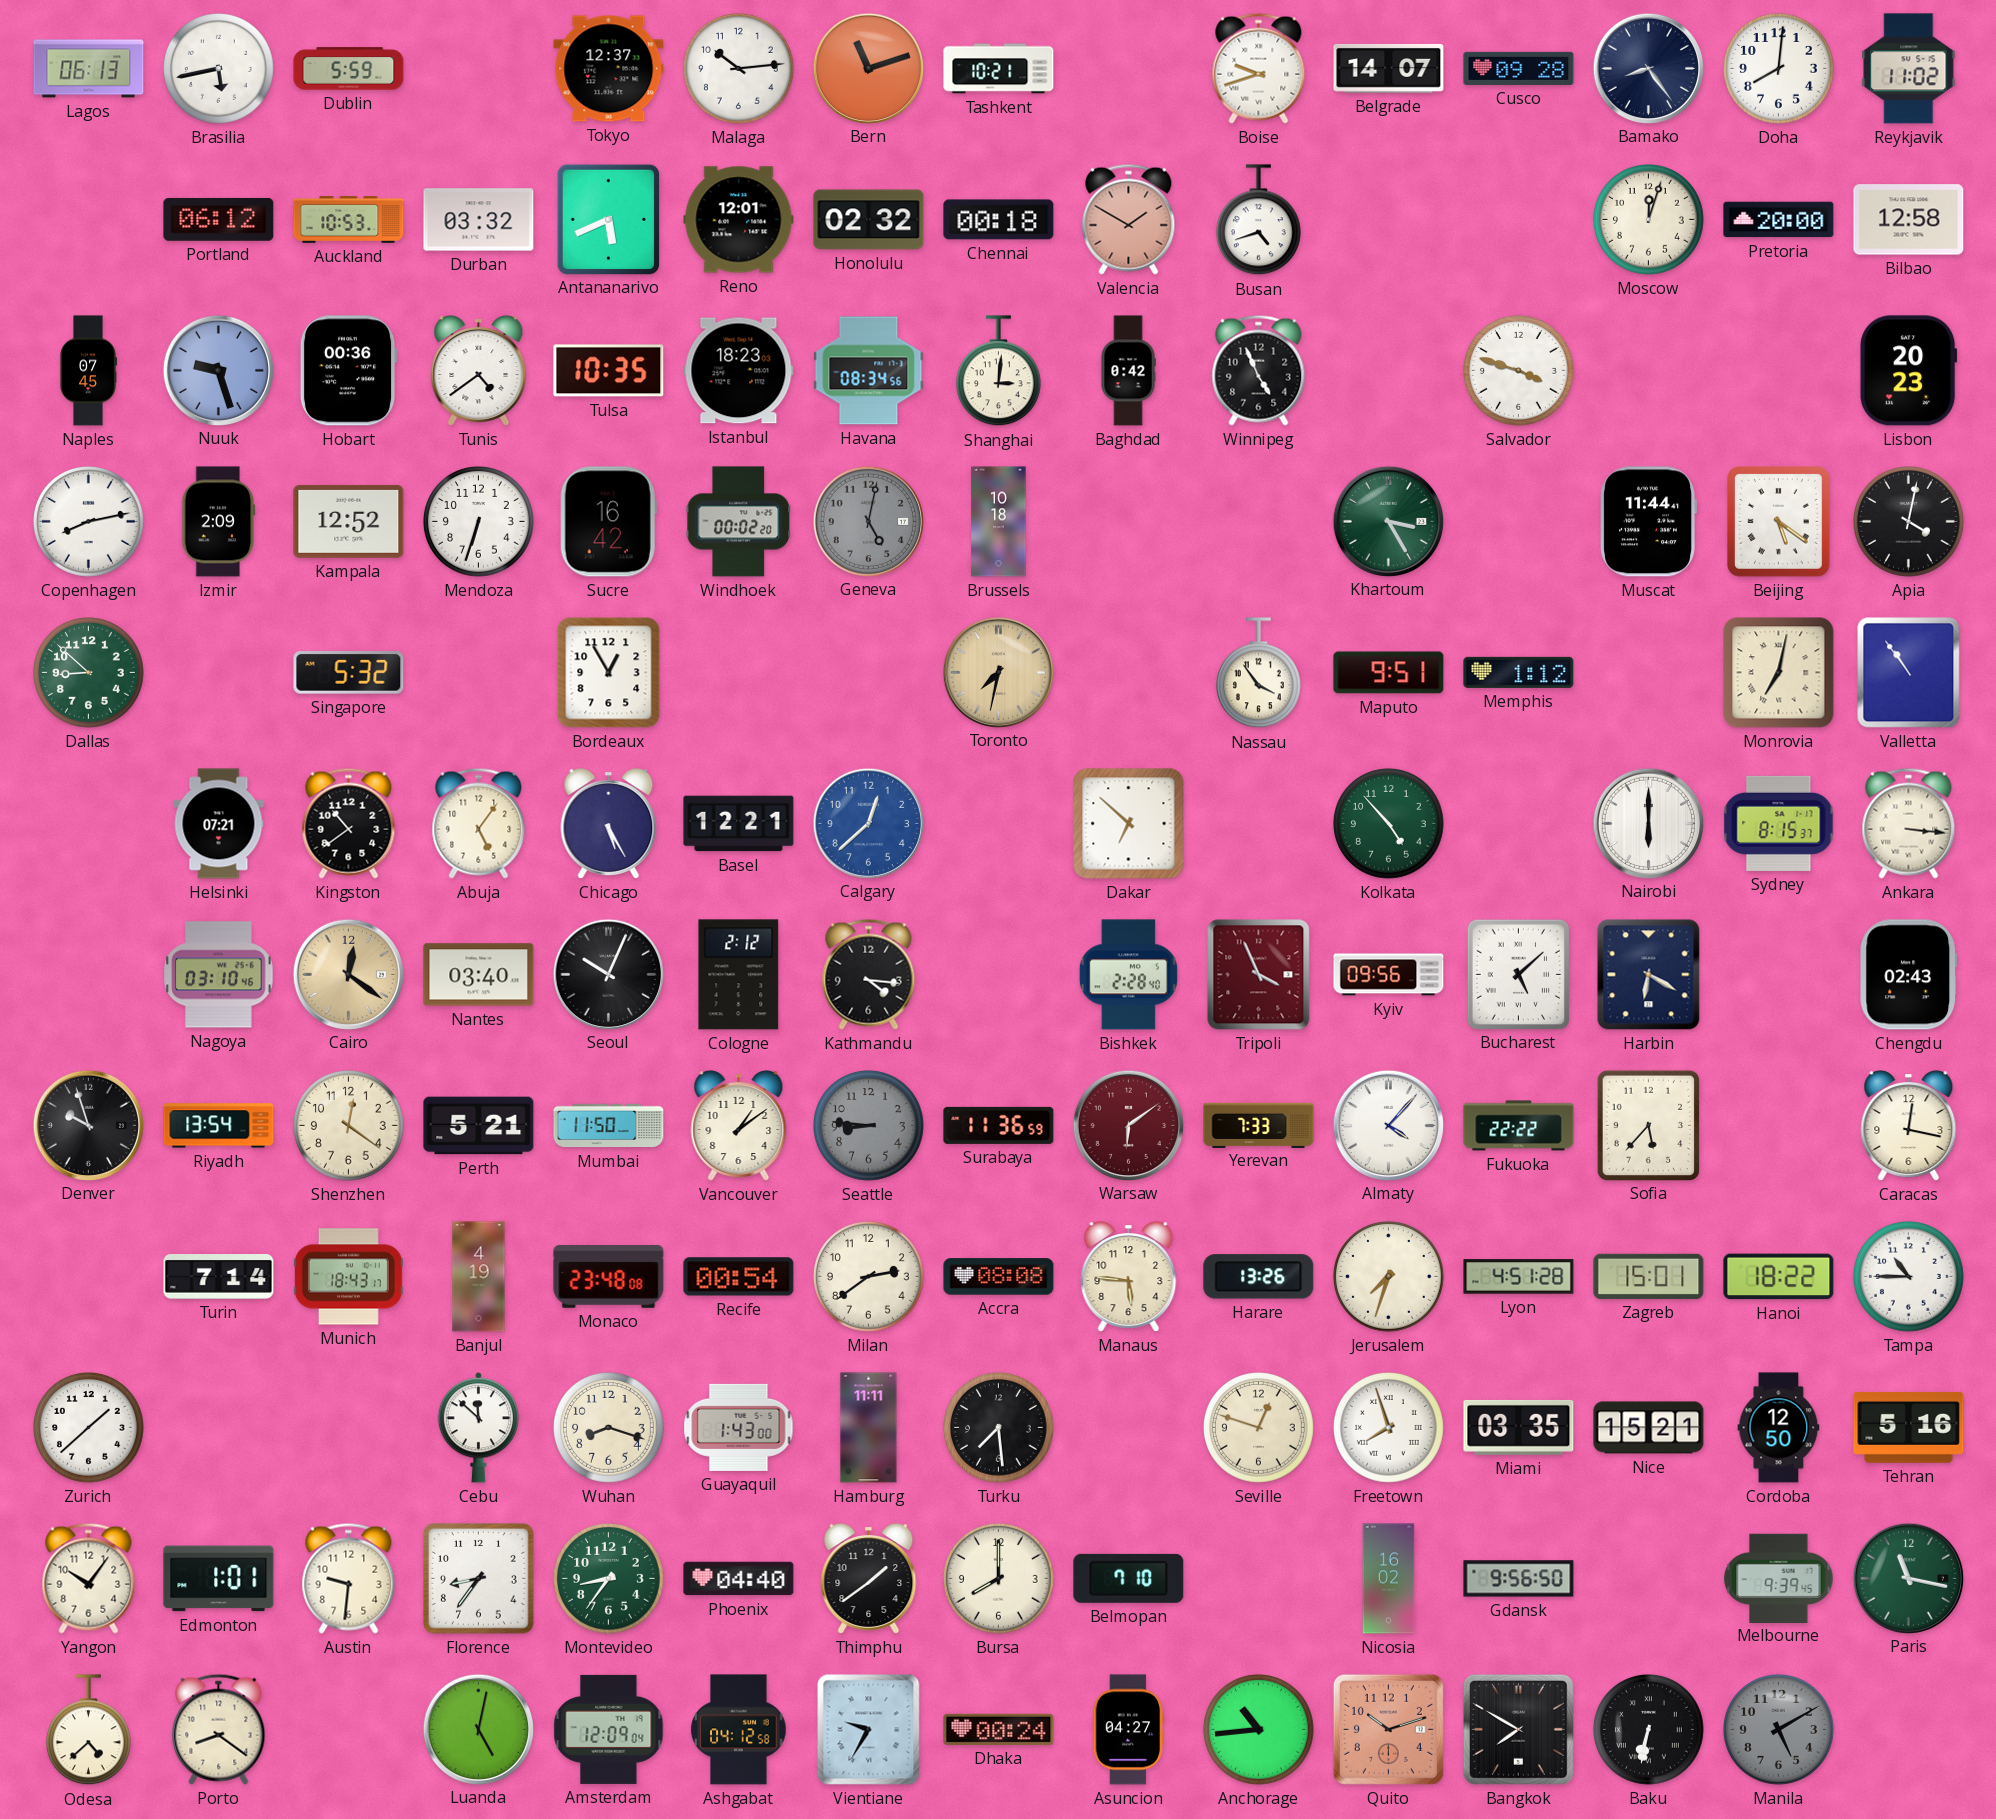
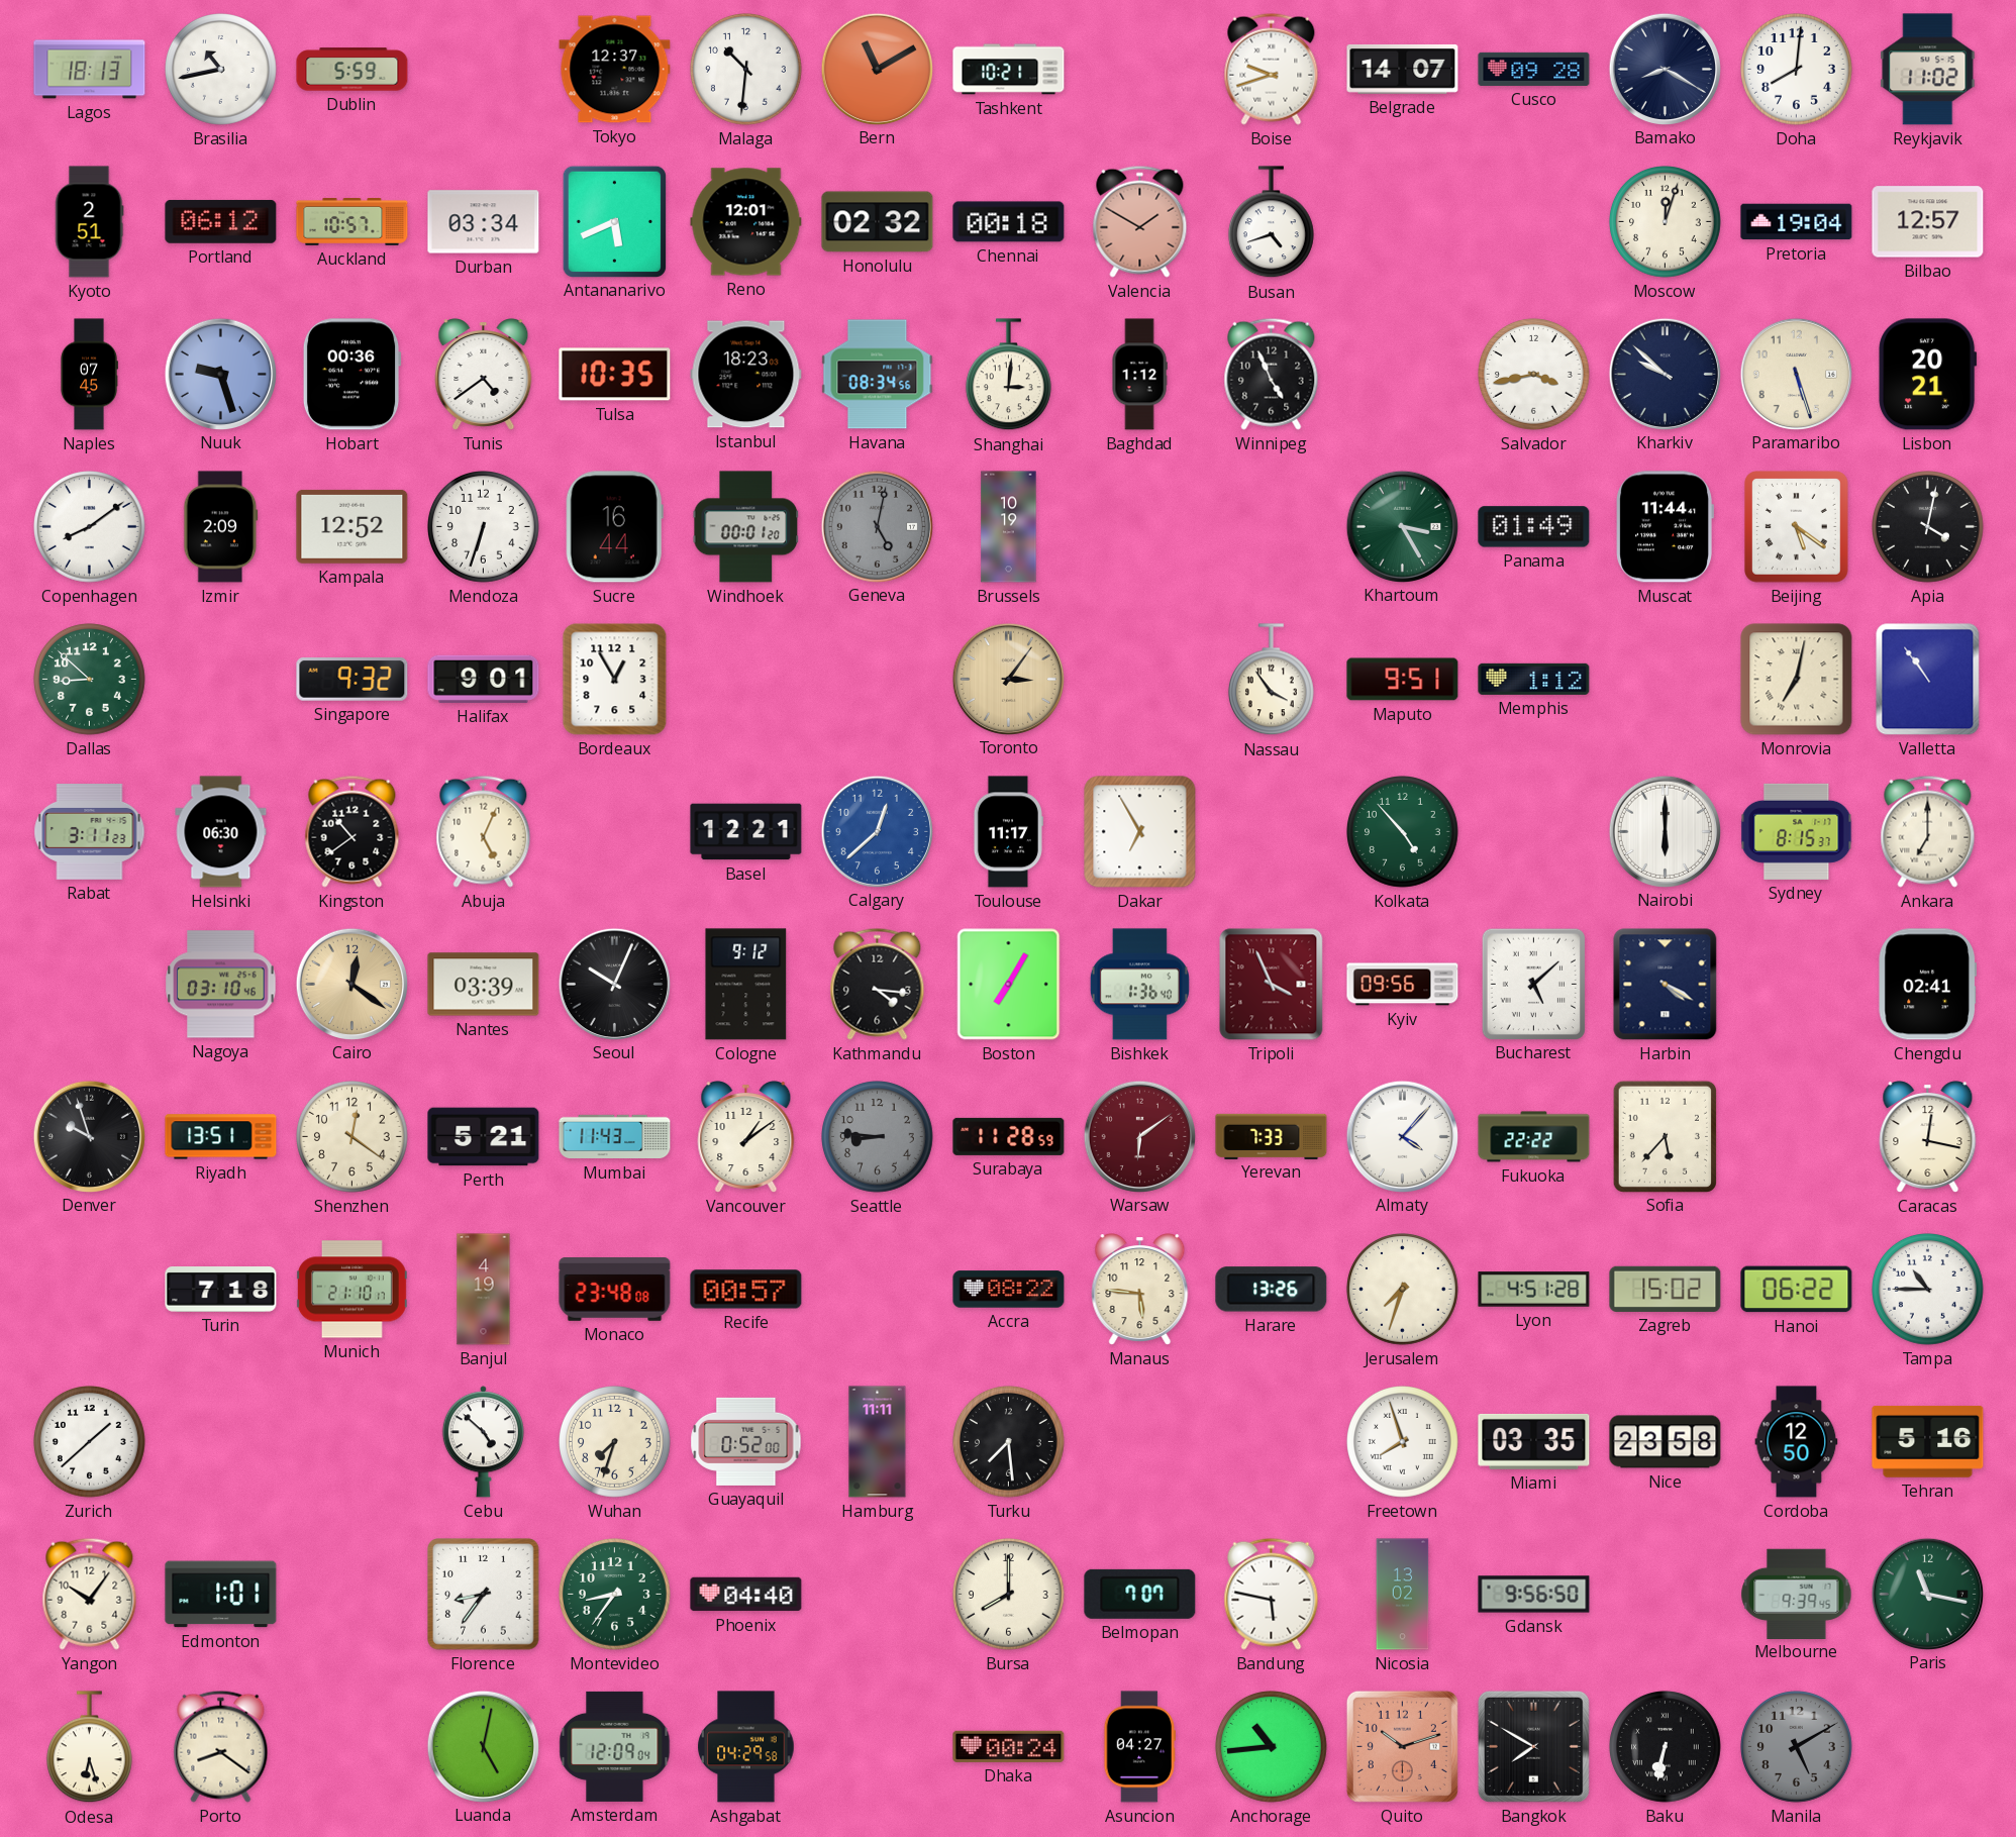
Lagos: 06:13 -> 18:13 (90, 70)
Brasilia: 5:43 -> 10:43 (221, 70)
Malaga: 10:14 -> 10:31 (746, 70)
Bern: 11:12 -> 11:10 (877, 69)
Bamako: 8:24 -> 8:20 (1665, 69)
Kyoto: none -> 2:51 (89, 222)
Auckland: 10:53 -> 10:57 (352, 222)
Durban: 03:32 -> 03:34 (484, 222)
Pretoria: 20:00 -> 19:04 (1797, 222)
Bilbao: 12:58 -> 12:57 (1928, 222)
Baghdad: 0:42 -> 1:12 (1139, 375)
Salvador: 3:48 -> 3:43 (1534, 375)
Kharkiv: none -> 9:52 (1665, 374)
Paramaribo: none -> 5:27 (1796, 374)
Lisbon: 20:23 -> 20:21 (1928, 375)
Copenhagen: 8:13 -> 8:09 (90, 527)
Sucre: 16:42 -> 16:44 (614, 527)
Windhoek: 00:02 -> 00:01 (746, 527)
Brussels: 10:18 -> 10:19 (1009, 527)
Panama: none -> 01:49 (1534, 527)
Singapore: 5:32 -> 9:32 (352, 680)
Halifax: none -> 9:01 (484, 679)
Toronto: 7:32 -> 3:06 (1008, 679)
Rabat: none -> 3:11 (90, 832)
Helsinki: 07:21 -> 06:30 (221, 832)
Abuja: 5:06 -> 5:04 (484, 831)
Chicago: 5:25 -> none (609, 824)
Toulouse: none -> 11:17 (1008, 832)
Dakar: 6:52 -> 6:55 (1140, 832)
Ankara: 3:16 -> 7:00 (1928, 831)
Nantes: 03:40 -> 03:39 (484, 985)
Cologne: 2:12 -> 9:12 (746, 985)
Boston: none -> 7:05 (1009, 985)
Bishkek: 2:28 -> 1:36 (1139, 985)
Harbin: 6:20 -> 4:20 (1666, 985)
Chengdu: 02:43 -> 02:41 (1927, 985)
Riyadh: 13:54 -> 13:51 (221, 1137)
Mumbai: 11:50 -> 11:43 (615, 1137)
Surabaya: 11:36 -> 11:28 (1009, 1136)
Turin: 7:14 -> 7:18 (221, 1290)
Munich: 18:43 -> 21:10 (351, 1290)
Recife: 00:54 -> 00:57 (746, 1290)
Milan: 2:39 -> none (869, 1277)
Accra: 08:08 -> 08:22 (1009, 1290)
Zagreb: 15:01 -> 15:02 (1666, 1289)
Hanoi: 18:22 -> 06:22 (1797, 1290)
Cebu: 11:52 -> 4:52 (483, 1442)
Wuhan: 8:18 -> 7:33 (615, 1442)
Guayaquil: 1:43 -> 0:52 (746, 1441)
Seville: 12:48 -> none (1259, 1428)
Nice: 15:21 -> 23:58 (1666, 1442)
Austin: 9:31 -> none (349, 1578)
Thimphu: 1:39 -> none (869, 1579)
Belmopan: 7:10 -> 7:07 (1140, 1594)
Bandung: none -> 5:47 (1272, 1594)
Nicosia: 16:02 -> 13:02 (1403, 1595)
Odesa: 4:38 -> 6:27 (89, 1747)
Ashgabat: 04:12 -> 04:29 (746, 1747)
Vientiane: 9:35 -> none (869, 1730)
